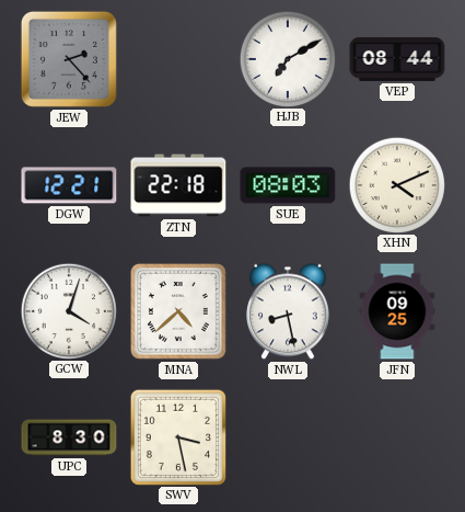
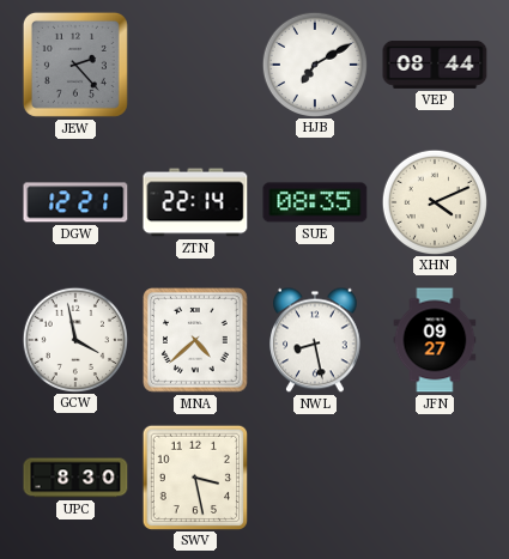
ZTN: 22:18 -> 22:14 (195, 202)
SUE: 08:03 -> 08:35 (315, 202)
GCW: 4:03 -> 3:58 (74, 339)
JFN: 09:25 -> 09:27 (435, 340)
